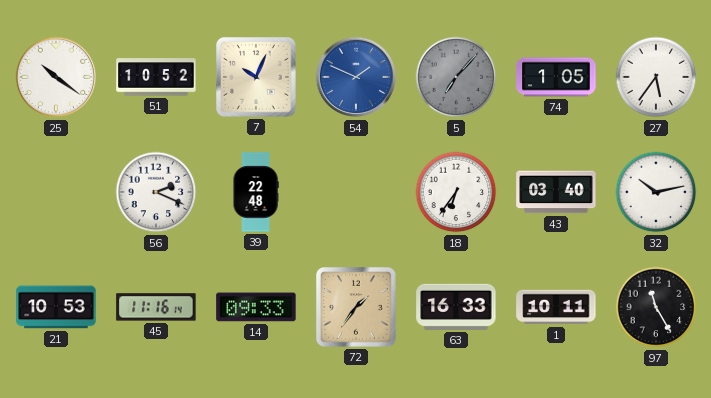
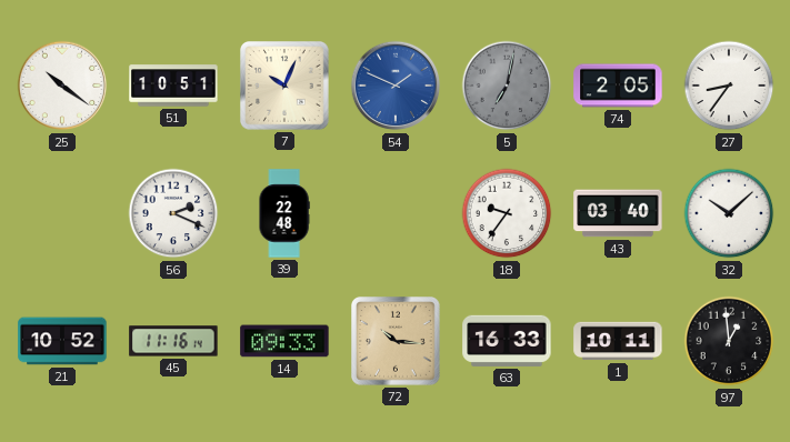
51: 10:52 -> 10:51 (173, 86)
5: 7:07 -> 7:02 (507, 86)
74: 1:05 -> 2:05 (618, 86)
27: 5:36 -> 8:36 (729, 86)
18: 6:36 -> 9:36 (507, 213)
32: 10:13 -> 10:08 (729, 213)
21: 10:53 -> 10:52 (62, 341)
72: 1:36 -> 10:16 (397, 342)
97: 11:25 -> 12:59 (729, 341)
